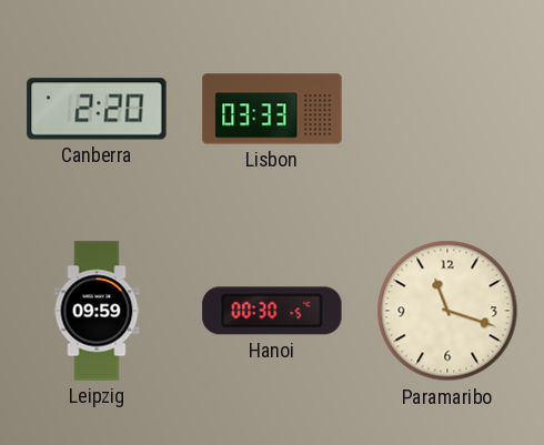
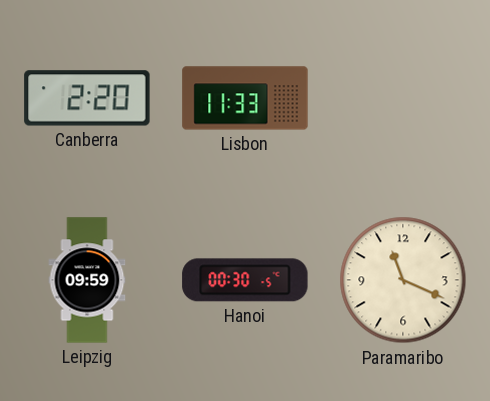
Lisbon: 03:33 -> 11:33 (245, 98)
Paramaribo: 11:18 -> 11:19 (403, 280)
